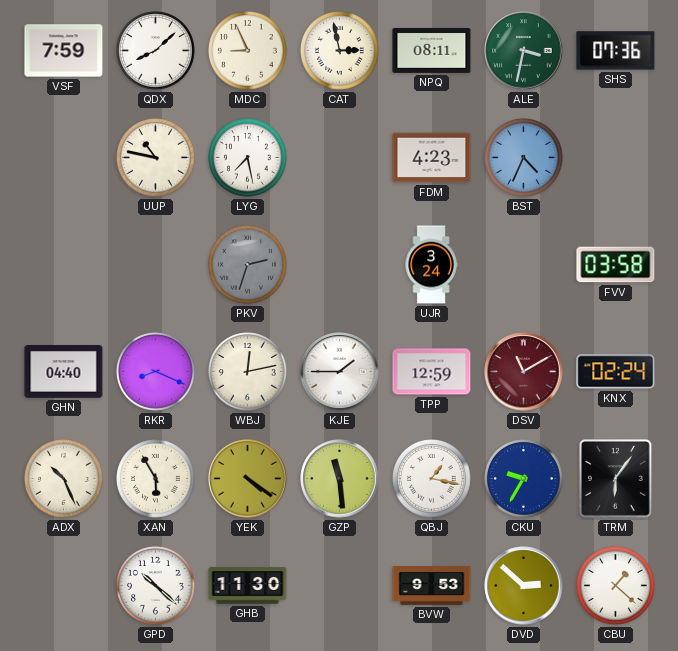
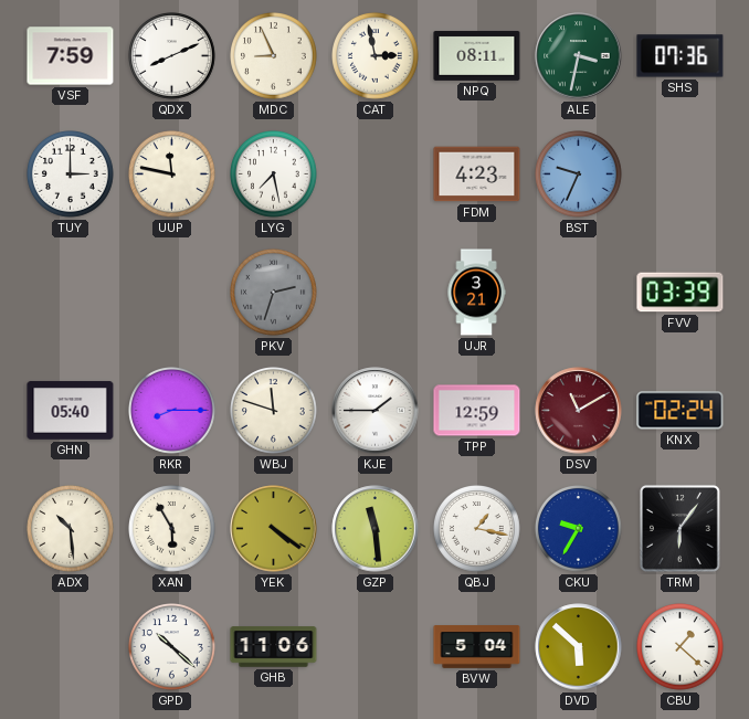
QDX: 8:08 -> 8:11 (172, 56)
TUY: none -> 3:00 (71, 175)
UUP: 10:47 -> 11:47 (172, 175)
BST: 4:34 -> 9:34 (579, 175)
UJR: 3:24 -> 3:21 (476, 293)
FVV: 03:58 -> 03:39 (681, 293)
GHN: 04:40 -> 05:40 (71, 411)
RKR: 8:19 -> 8:15 (172, 411)
WBJ: 12:13 -> 11:48 (274, 411)
ADX: 10:26 -> 10:29 (71, 529)
GHB: 11:30 -> 11:06 (274, 647)
BVW: 9:53 -> 5:04 (477, 647)
DVD: 2:52 -> 5:52 (579, 647)
